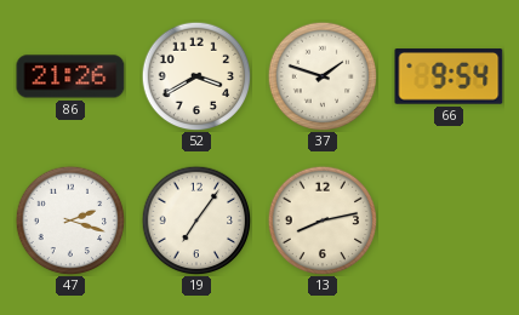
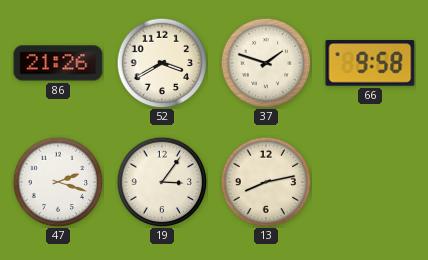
66: 9:54 -> 9:58 (370, 63)
19: 7:06 -> 3:06 (162, 182)
